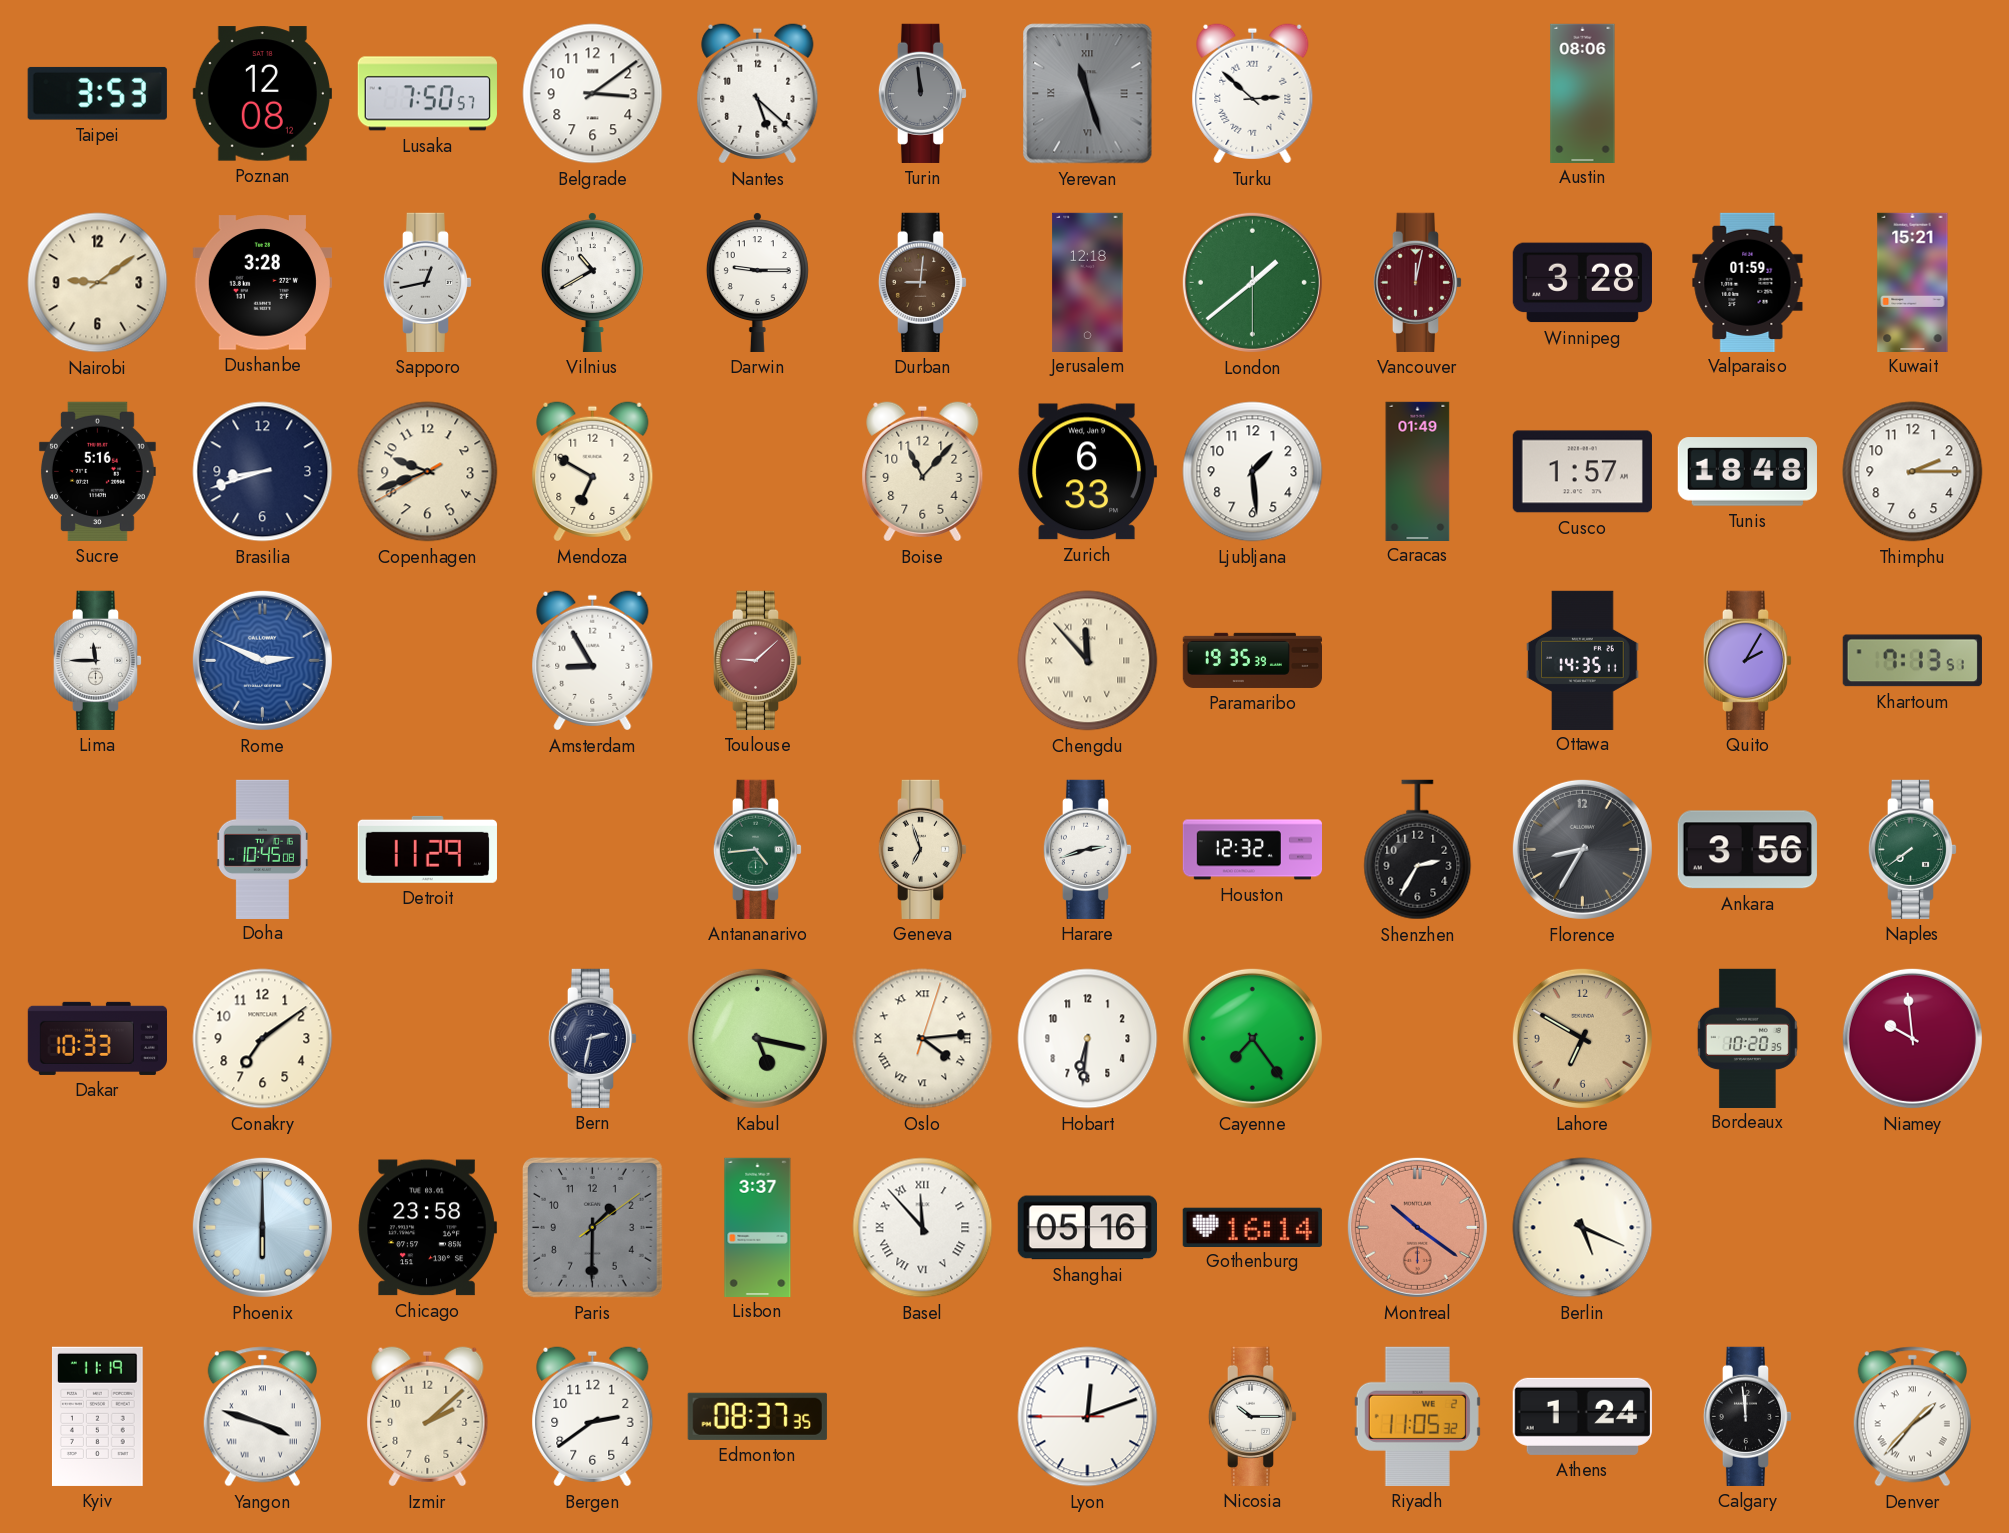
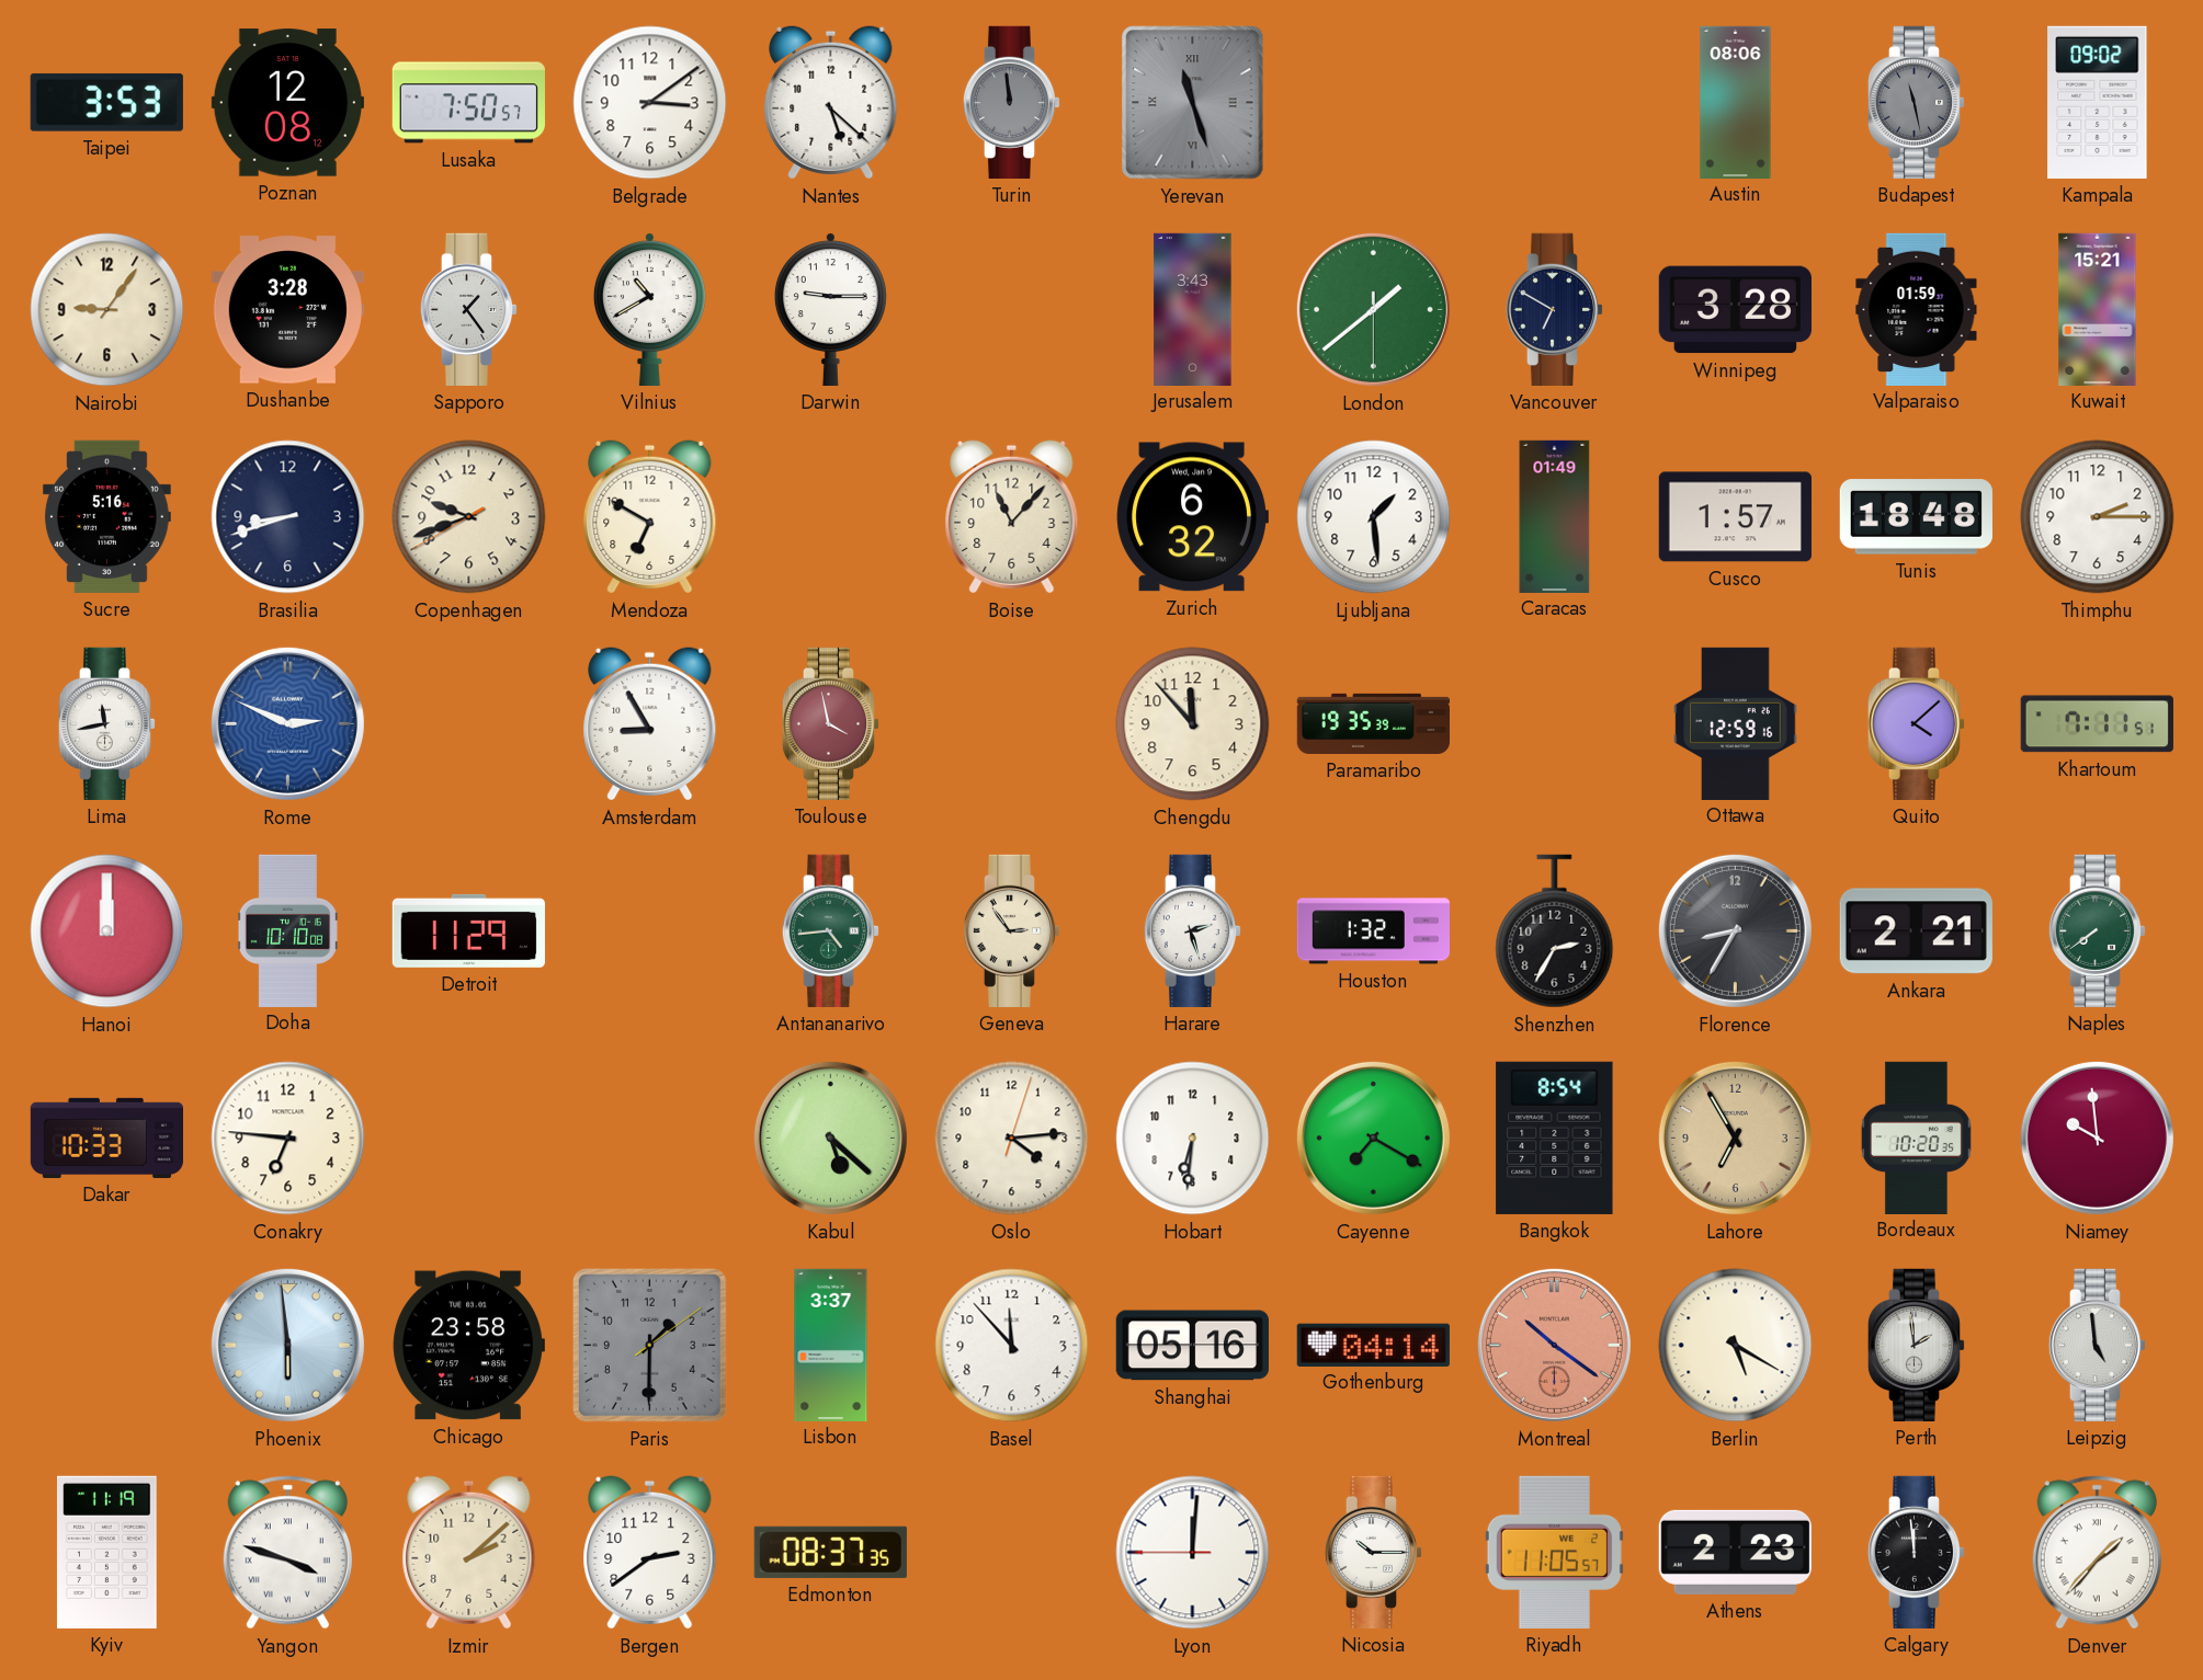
Turku: 2:52 -> none (1253, 94)
Budapest: none -> 11:28 (1917, 102)
Kampala: none -> 09:02 (2098, 102)
Nairobi: 9:09 -> 9:06 (107, 310)
Sapporo: 12:43 -> 1:24 (469, 309)
Durban: 9:01 -> none (923, 282)
Jerusalem: 12:18 -> 3:43 (1193, 309)
Vancouver: 12:02 -> 6:50 (1555, 309)
Vancouver dial: burgundy -> navy (1555, 309)
Zurich: 6:33 -> 6:32 (1192, 517)
Lima: 11:45 -> 11:43 (107, 723)
Toulouse: 9:08 -> 3:58 (831, 723)
Chengdu numerals: Roman -> Arabic (1193, 724)
Ottawa: 14:35 -> 12:59 (1736, 723)
Quito: 2:05 -> 4:08 (1917, 723)
Khartoum: 7:13 -> 7:11 (2097, 724)
Hanoi: none -> 12:00 (107, 932)
Doha: 10:45 -> 10:10 (287, 930)
Geneva: 6:57 -> 2:54 (1012, 930)
Harare: 2:42 -> 2:27 (1193, 930)
Houston: 12:32 -> 1:32 (1373, 932)
Ankara: 3:56 -> 2:21 (1916, 932)
Conakry: 7:09 -> 6:46 (288, 1139)
Bern: 2:32 -> none (593, 1038)
Kabul: 5:17 -> 5:22 (830, 1138)
Oslo numerals: Roman -> Arabic (1012, 1139)
Cayenne: 7:24 -> 7:20 (1373, 1138)
Bangkok: none -> 8:54 (1555, 1138)
Lahore: 6:50 -> 6:55 (1735, 1138)
Phoenix: 6:00 -> 5:59 (287, 1345)
Basel numerals: Roman -> Arabic (1012, 1346)
Gothenburg: 16:14 -> 04:14 (1373, 1345)
Berlin: 5:19 -> 5:20 (1736, 1346)
Perth: none -> 1:59 (1917, 1345)
Leipzig: none -> 4:59 (2098, 1345)
Lyon: 12:11 -> 12:00 (1193, 1553)
Riyadh: 11:05:32 -> 11:05:57 (1554, 1552)
Athens: 1:24 -> 2:23 (1735, 1552)
